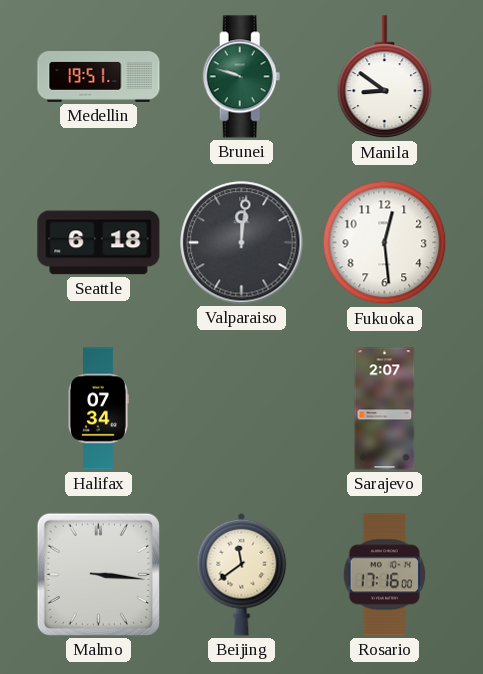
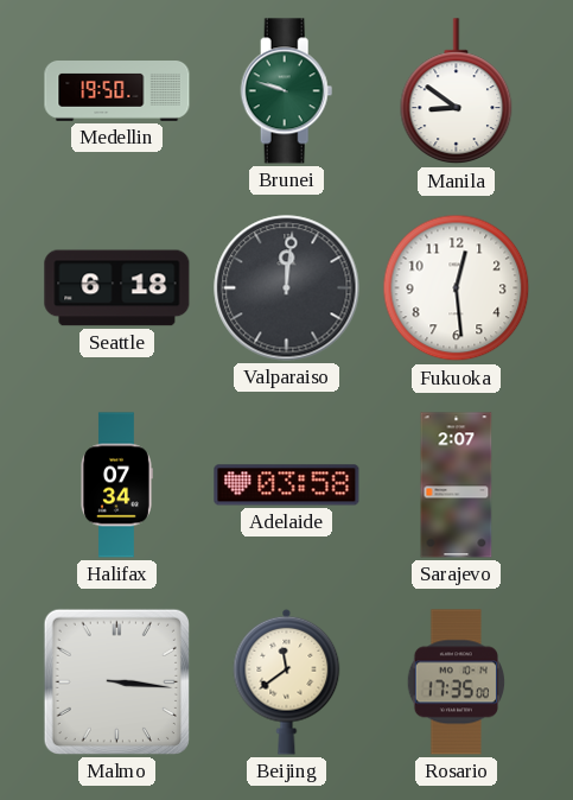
Medellin: 19:51 -> 19:50 (117, 91)
Adelaide: none -> 03:58 (287, 485)
Rosario: 17:16 -> 17:35 (456, 682)
